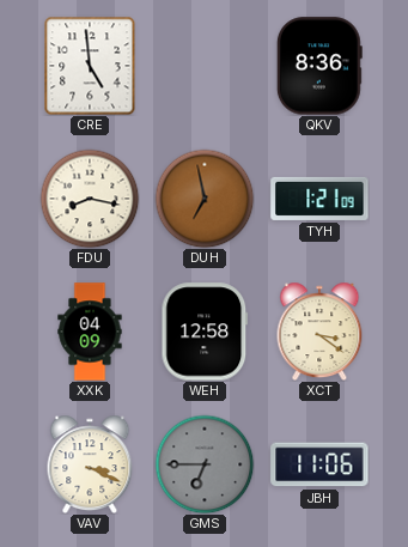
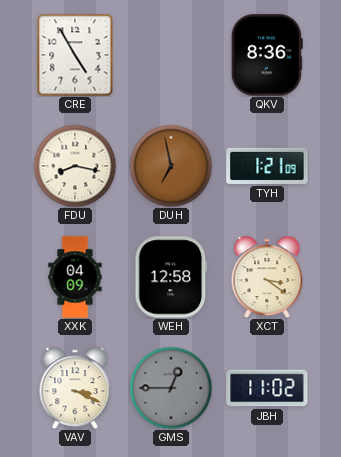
CRE: 4:59 -> 4:55 (75, 55)
GMS: 6:45 -> 12:45 (171, 388)
JBH: 11:06 -> 11:02 (267, 388)
